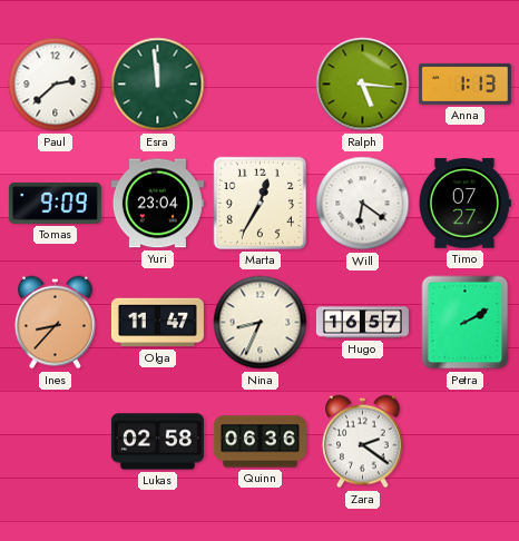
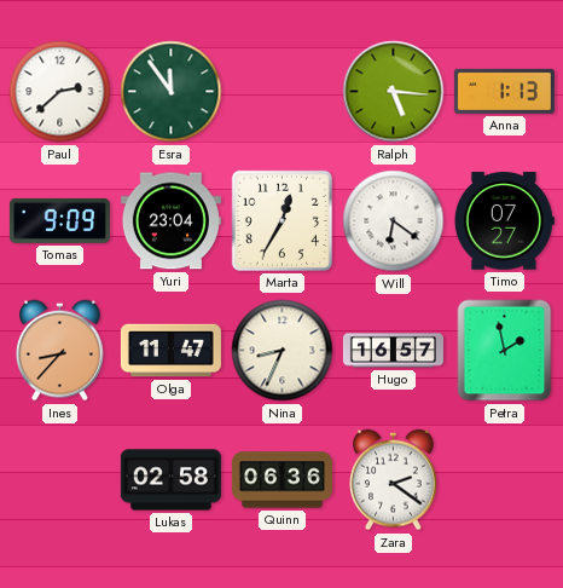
Esra: 11:59 -> 11:54 (172, 92)
Petra: 2:10 -> 1:58 (505, 351)
